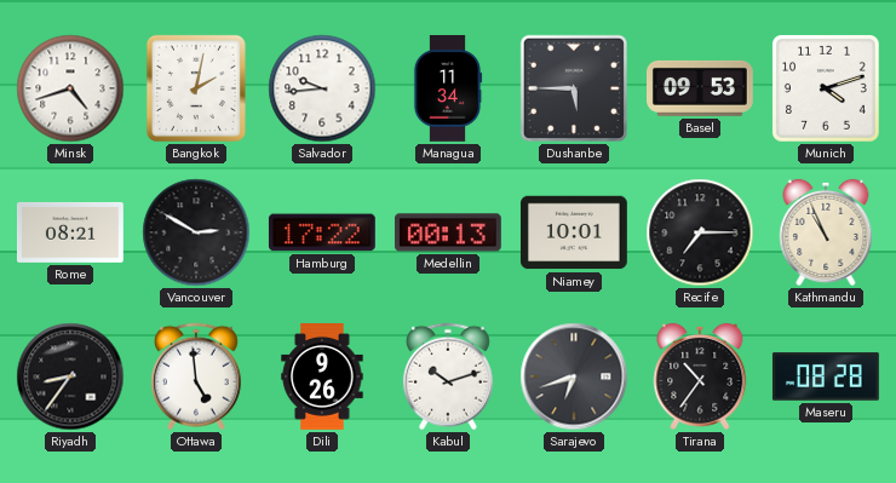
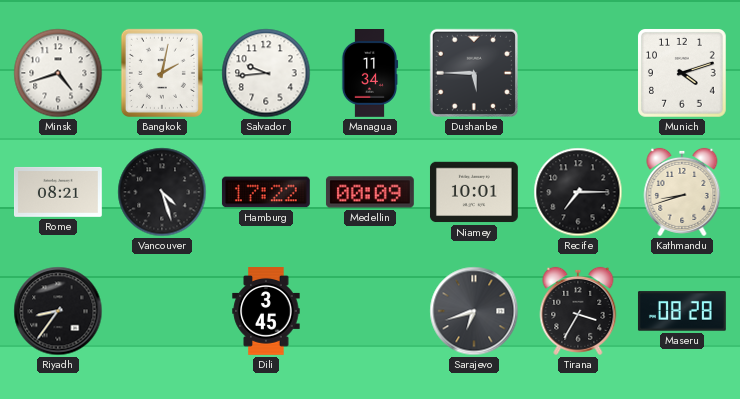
Basel: 09:53 -> none (701, 88)
Vancouver: 2:50 -> 4:27 (162, 192)
Medellin: 00:13 -> 00:09 (370, 192)
Kathmandu: 10:56 -> 8:42 (682, 192)
Ottawa: 4:59 -> none (196, 376)
Dili: 9:26 -> 3:45 (266, 312)
Kabul: 10:12 -> none (448, 376)
Tirana: 10:36 -> 3:35 (578, 311)
